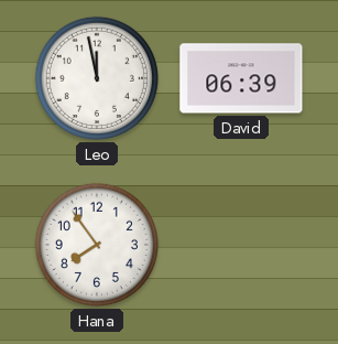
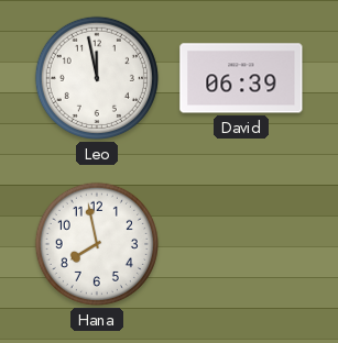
Hana: 7:54 -> 7:58 (97, 244)
